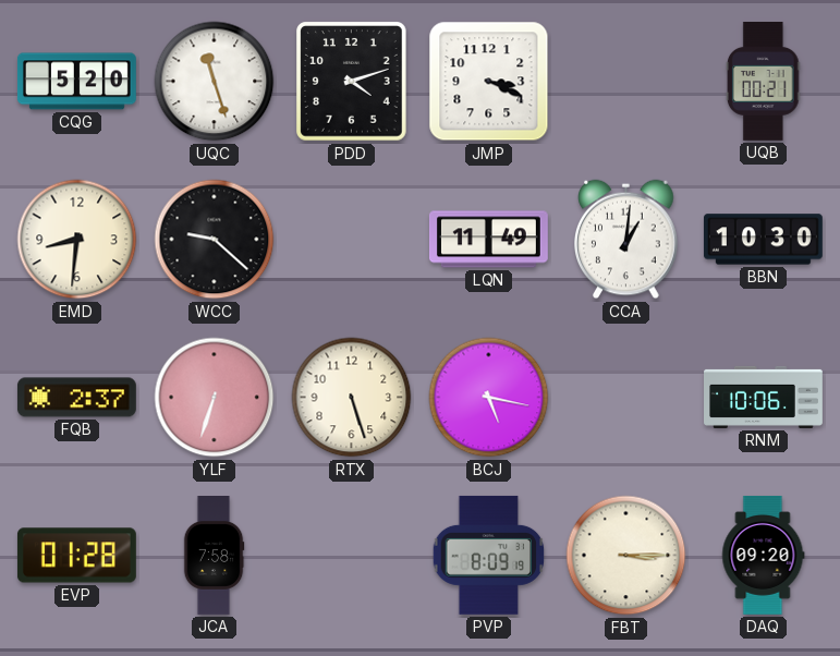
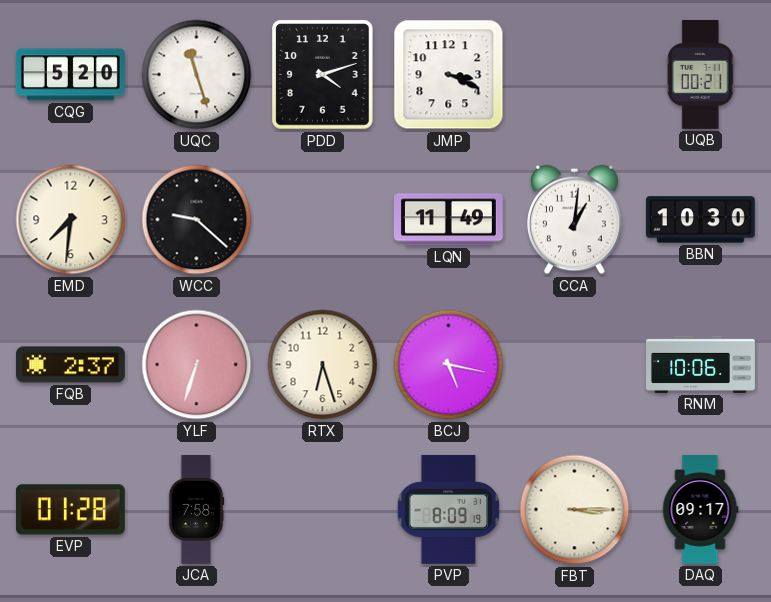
EMD: 8:31 -> 7:31 (71, 220)
RTX: 5:27 -> 6:27 (323, 365)
DAQ: 09:20 -> 09:17 (701, 509)
